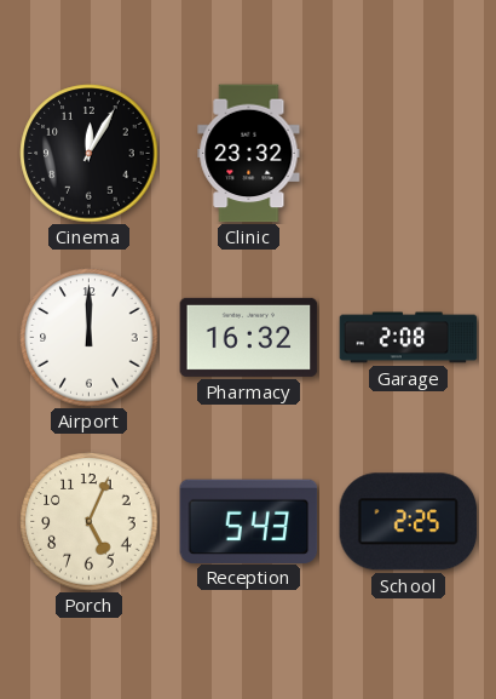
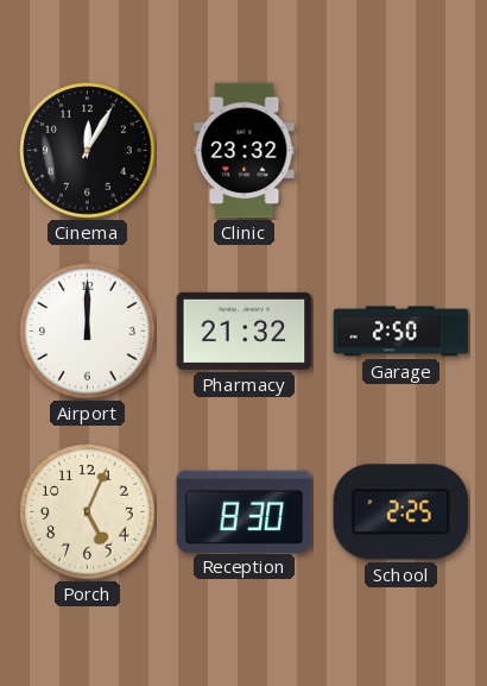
Pharmacy: 16:32 -> 21:32 (245, 331)
Garage: 2:08 -> 2:50 (401, 332)
Reception: 5:43 -> 8:30 (245, 511)
